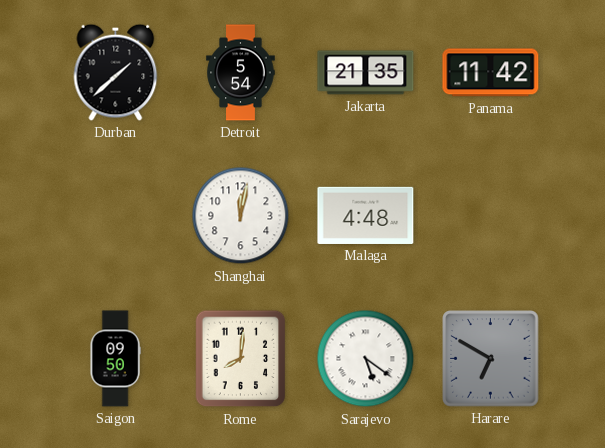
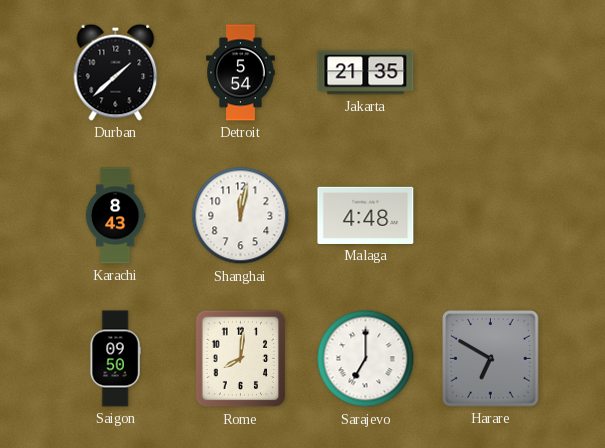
Panama: 11:42 -> none (491, 73)
Karachi: none -> 8:43 (115, 216)
Sarajevo: 5:21 -> 7:00 (366, 359)
